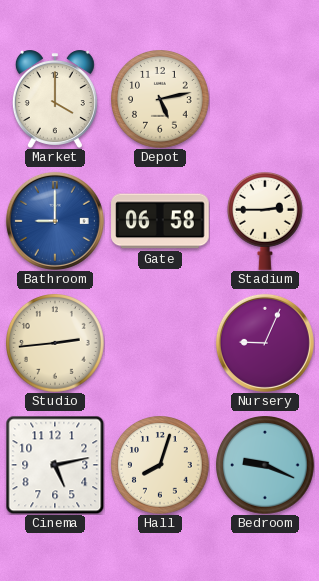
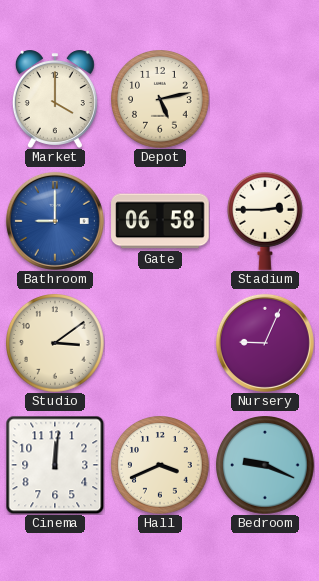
Studio: 2:44 -> 3:09 (56, 344)
Cinema: 5:13 -> 12:01 (55, 465)
Hall: 8:03 -> 3:41 (161, 466)
